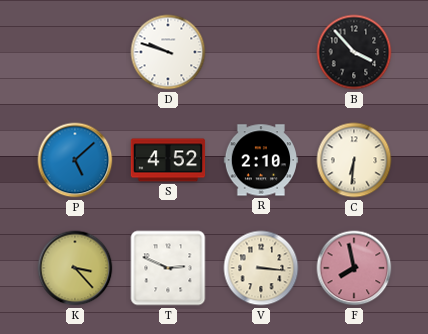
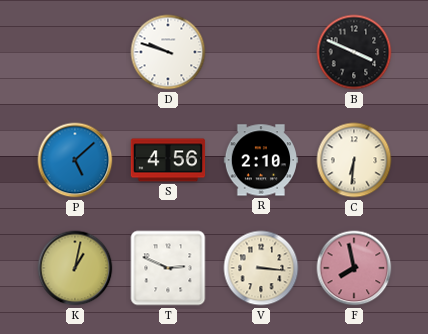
B: 3:53 -> 3:49 (354, 52)
S: 4:52 -> 4:56 (168, 160)
K: 3:23 -> 1:02 (75, 268)
